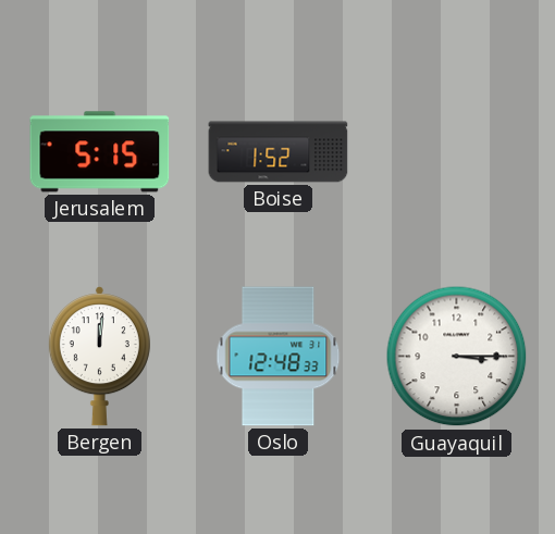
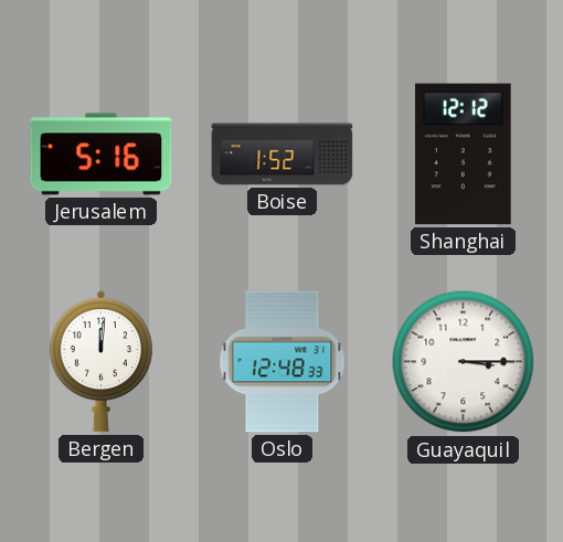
Jerusalem: 5:15 -> 5:16 (102, 155)
Shanghai: none -> 12:12 (464, 155)
